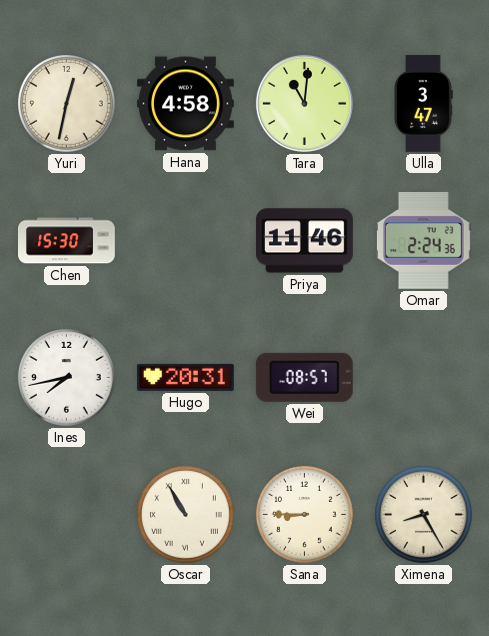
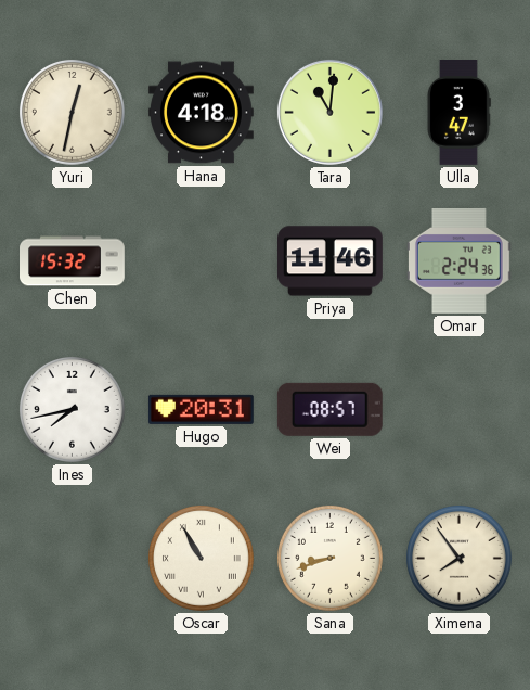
Hana: 4:58 -> 4:18 (202, 113)
Chen: 15:30 -> 15:32 (73, 261)
Sana: 8:45 -> 8:42 (329, 558)
Ximena: 8:25 -> 7:54 (458, 558)
